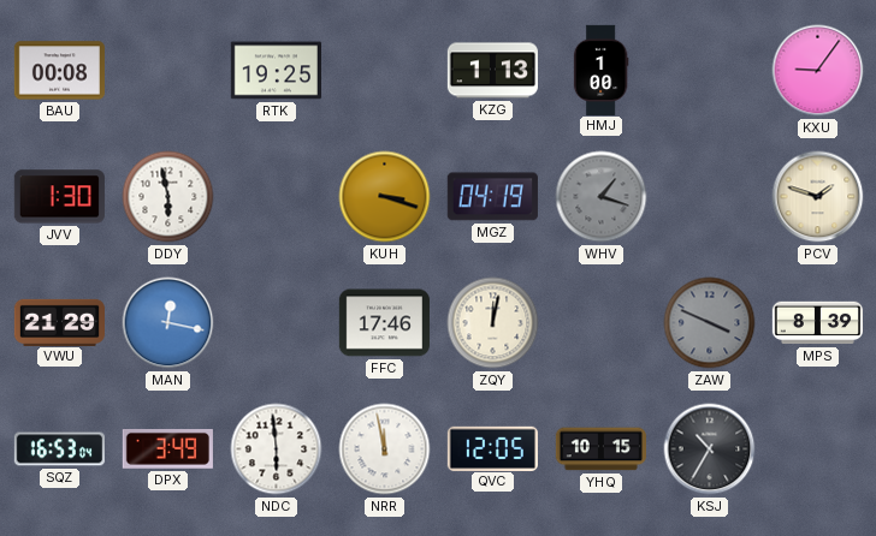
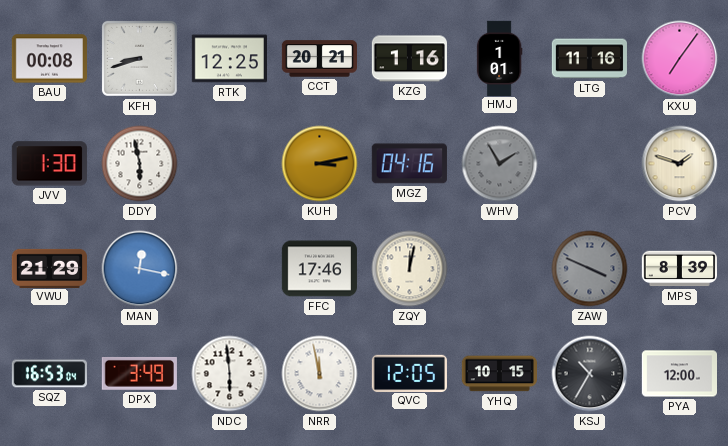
KFH: none -> 8:42 (139, 58)
RTK: 19:25 -> 12:25 (229, 59)
CCT: none -> 20:21 (319, 59)
KZG: 1:13 -> 1:16 (409, 59)
HMJ: 1:00 -> 1:01 (499, 58)
LTG: none -> 11:16 (589, 59)
KXU: 9:06 -> 7:06 (680, 59)
KUH: 3:18 -> 3:13 (320, 164)
MGZ: 04:19 -> 04:16 (409, 164)
WHV: 1:18 -> 1:55 (500, 164)
PYA: none -> 12:00 (679, 374)
